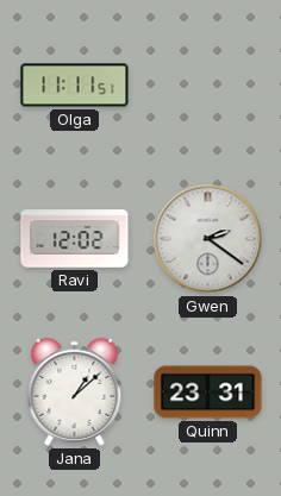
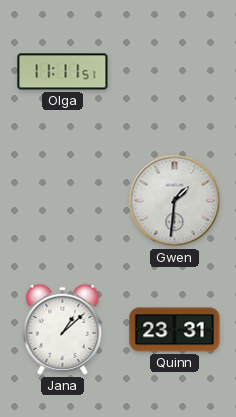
Ravi: 12:02 -> none (75, 239)
Gwen: 2:21 -> 1:31 (175, 201)
